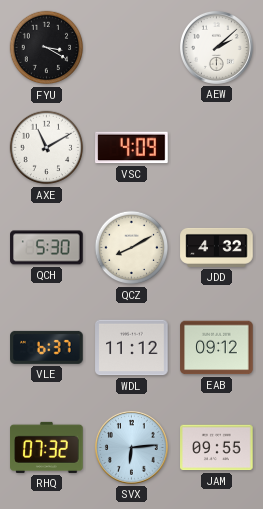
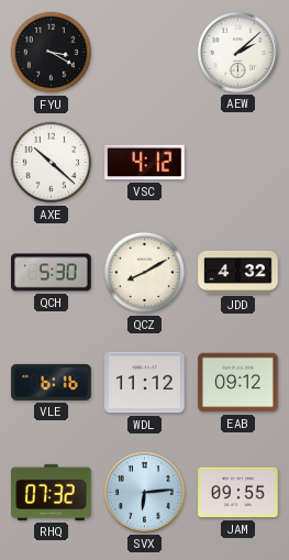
AXE: 11:10 -> 10:22 (52, 163)
VSC: 4:09 -> 4:12 (145, 163)
VLE: 6:37 -> 6:16 (52, 382)
